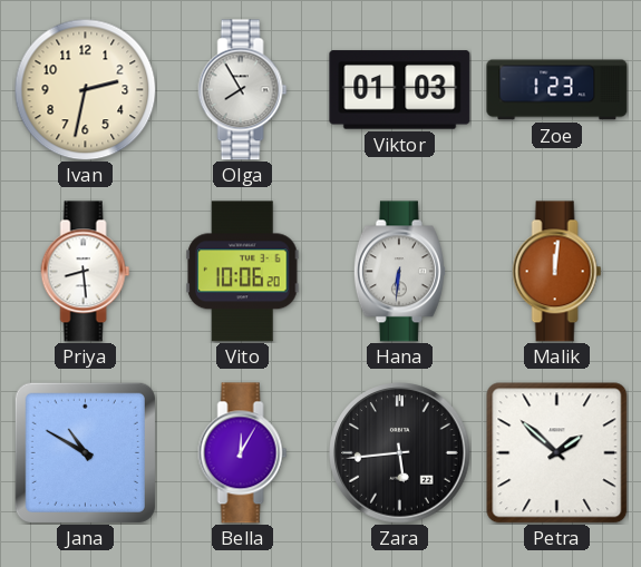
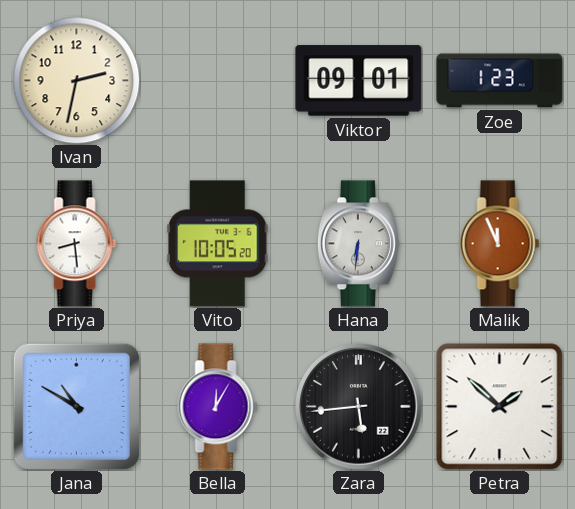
Olga: 7:55 -> none (243, 90)
Viktor: 01:03 -> 09:01 (359, 81)
Vito: 10:06 -> 10:05 (218, 244)
Malik: 12:01 -> 11:56 (500, 244)
